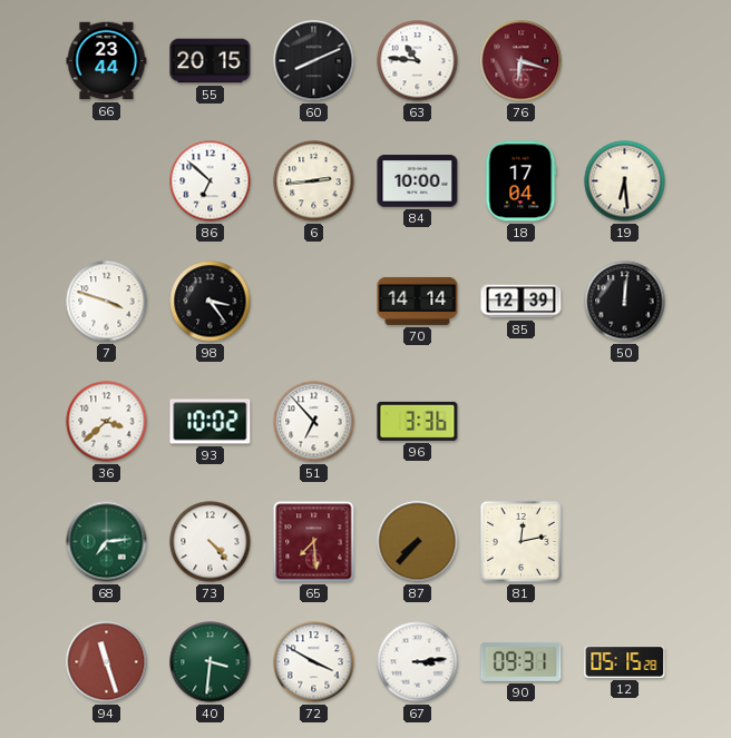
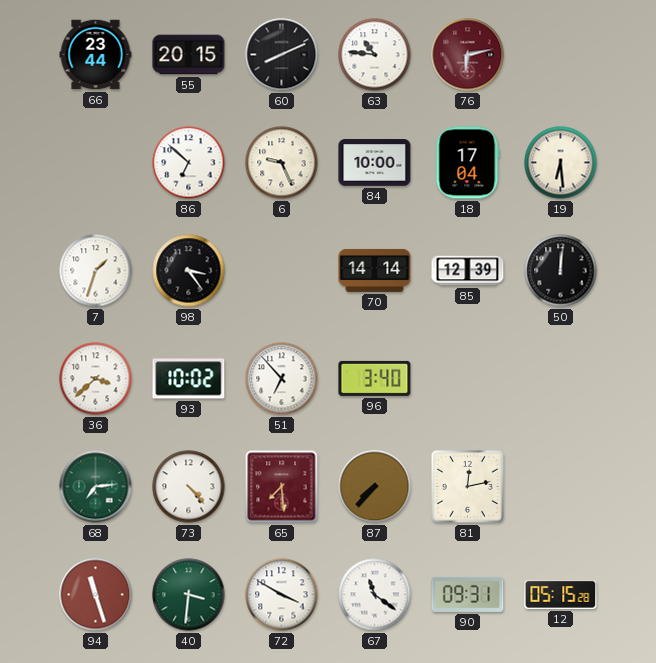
76: 6:18 -> 6:13 (468, 55)
6: 2:44 -> 9:26 (282, 163)
7: 3:48 -> 1:33 (96, 271)
96: 3:36 -> 3:40 (375, 378)
67: 3:14 -> 11:21 (375, 595)
